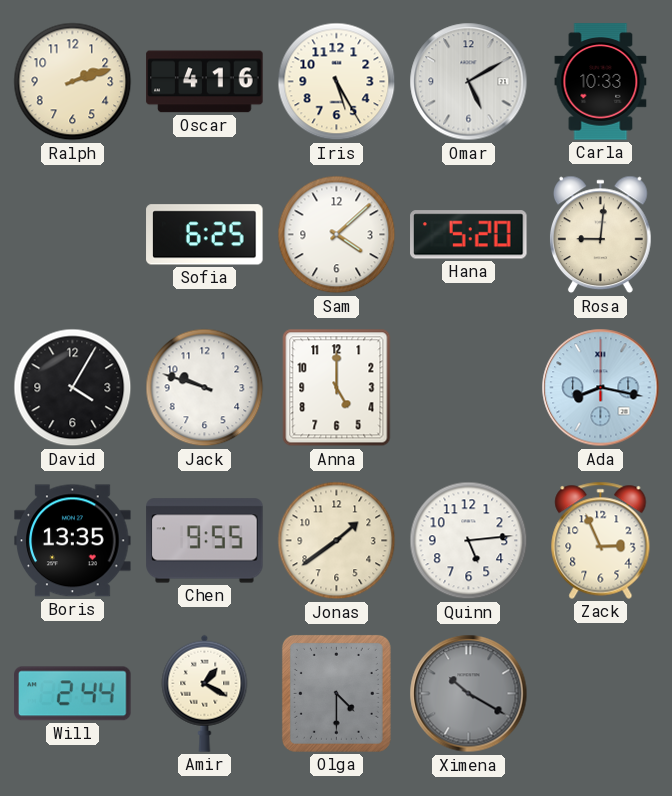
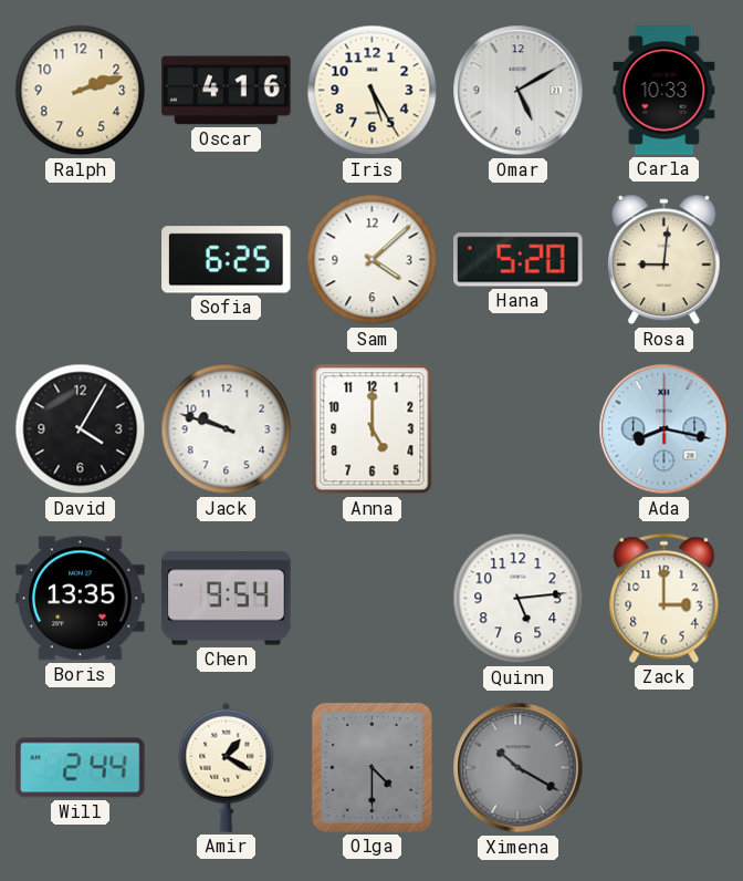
Chen: 9:55 -> 9:54 (227, 599)
Jonas: 1:39 -> none (337, 541)
Zack: 2:56 -> 3:00 (664, 598)
